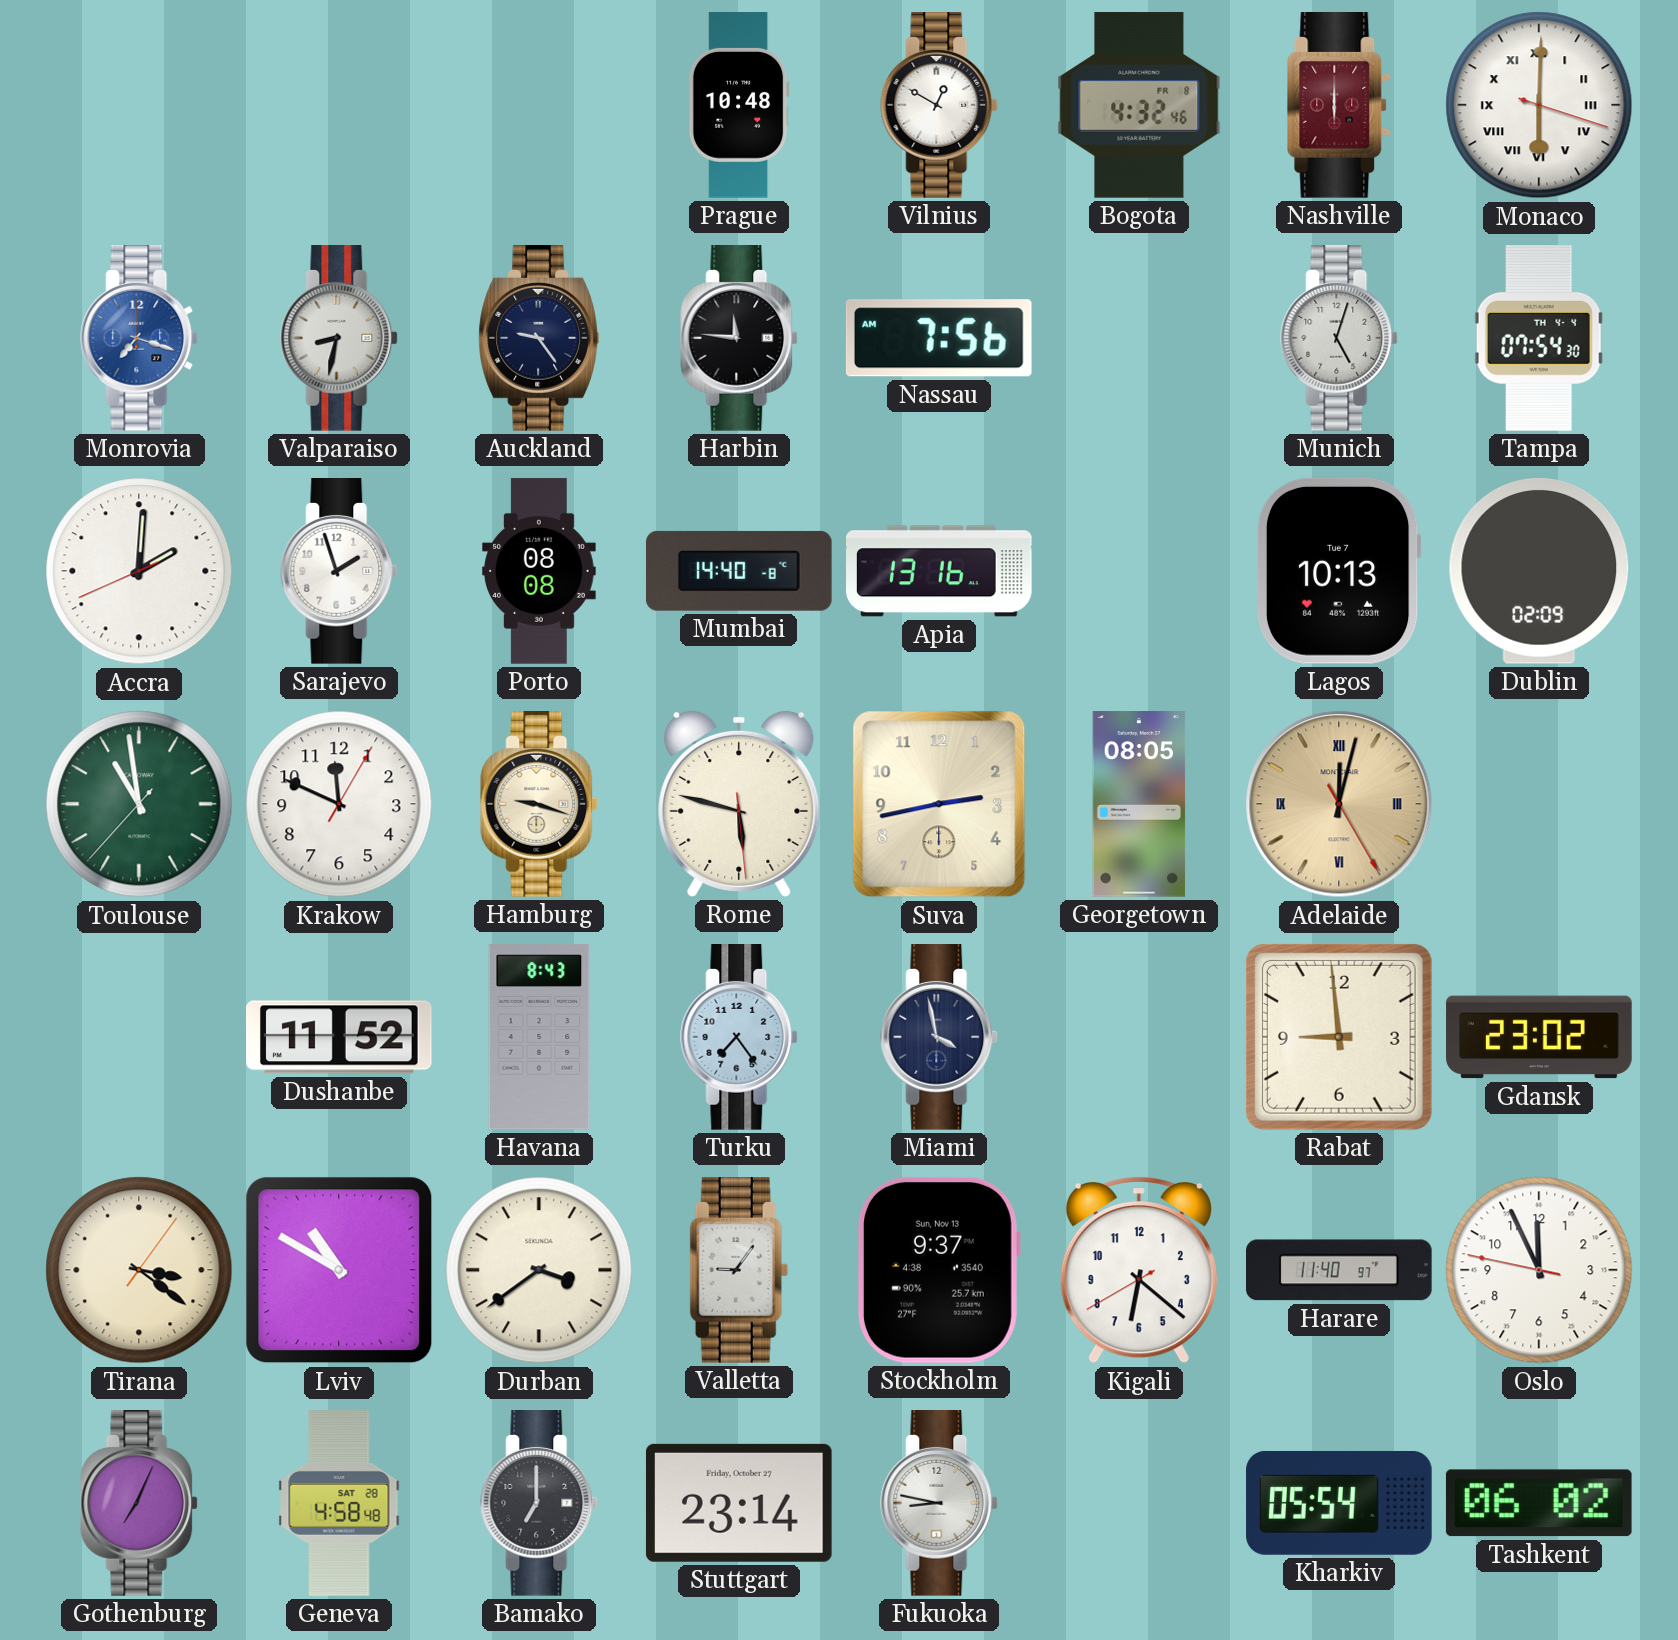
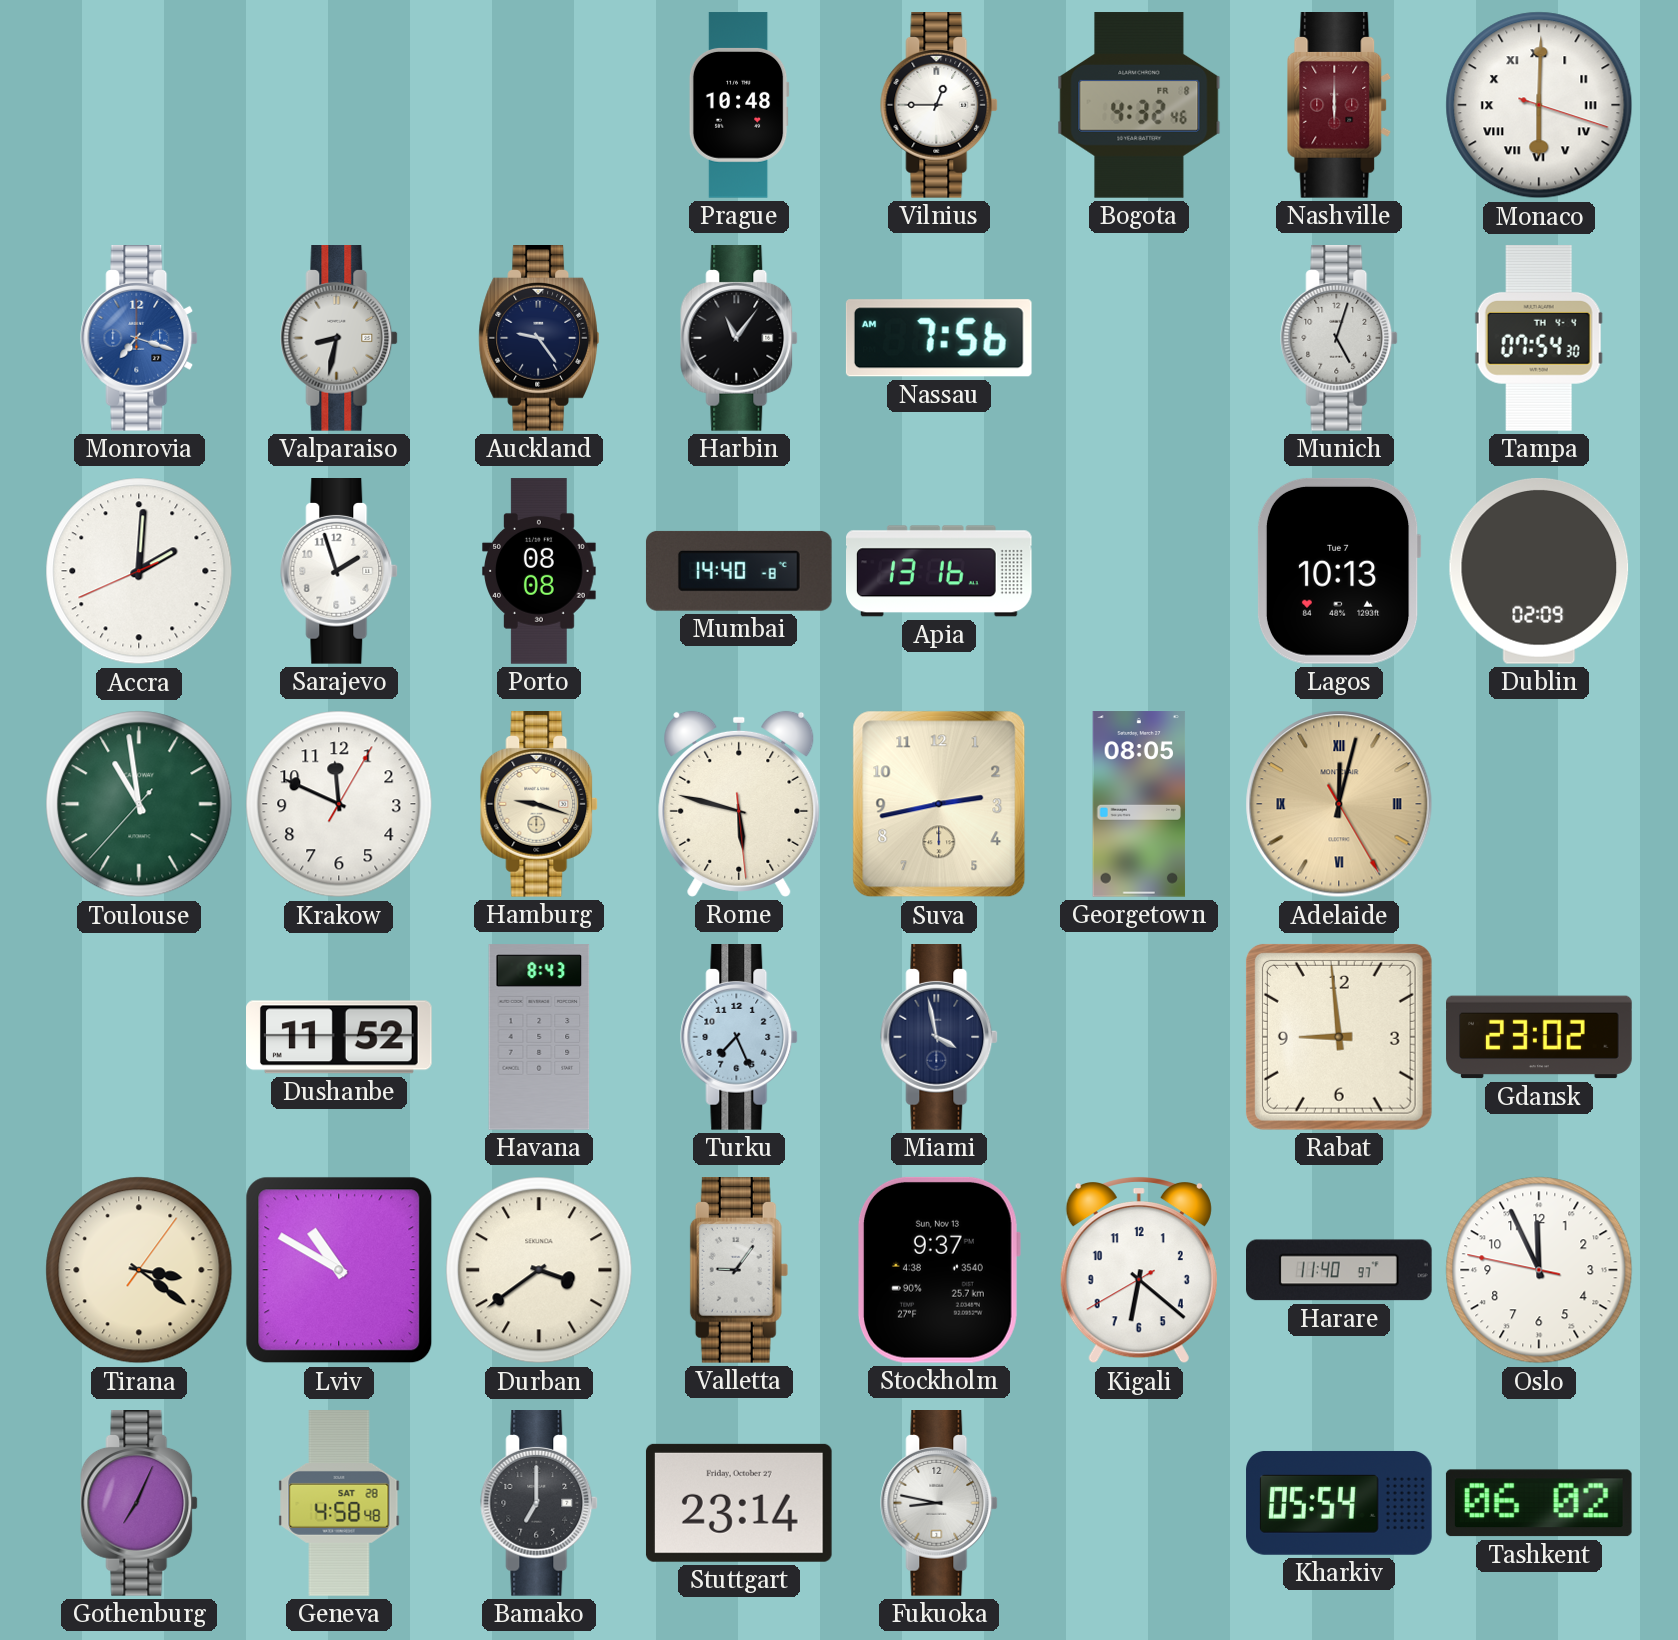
Vilnius: 12:50 -> 12:45 (940, 106)
Harbin: 11:46 -> 11:06 (740, 339)
Turku: 7:24 -> 7:26 (740, 1038)
